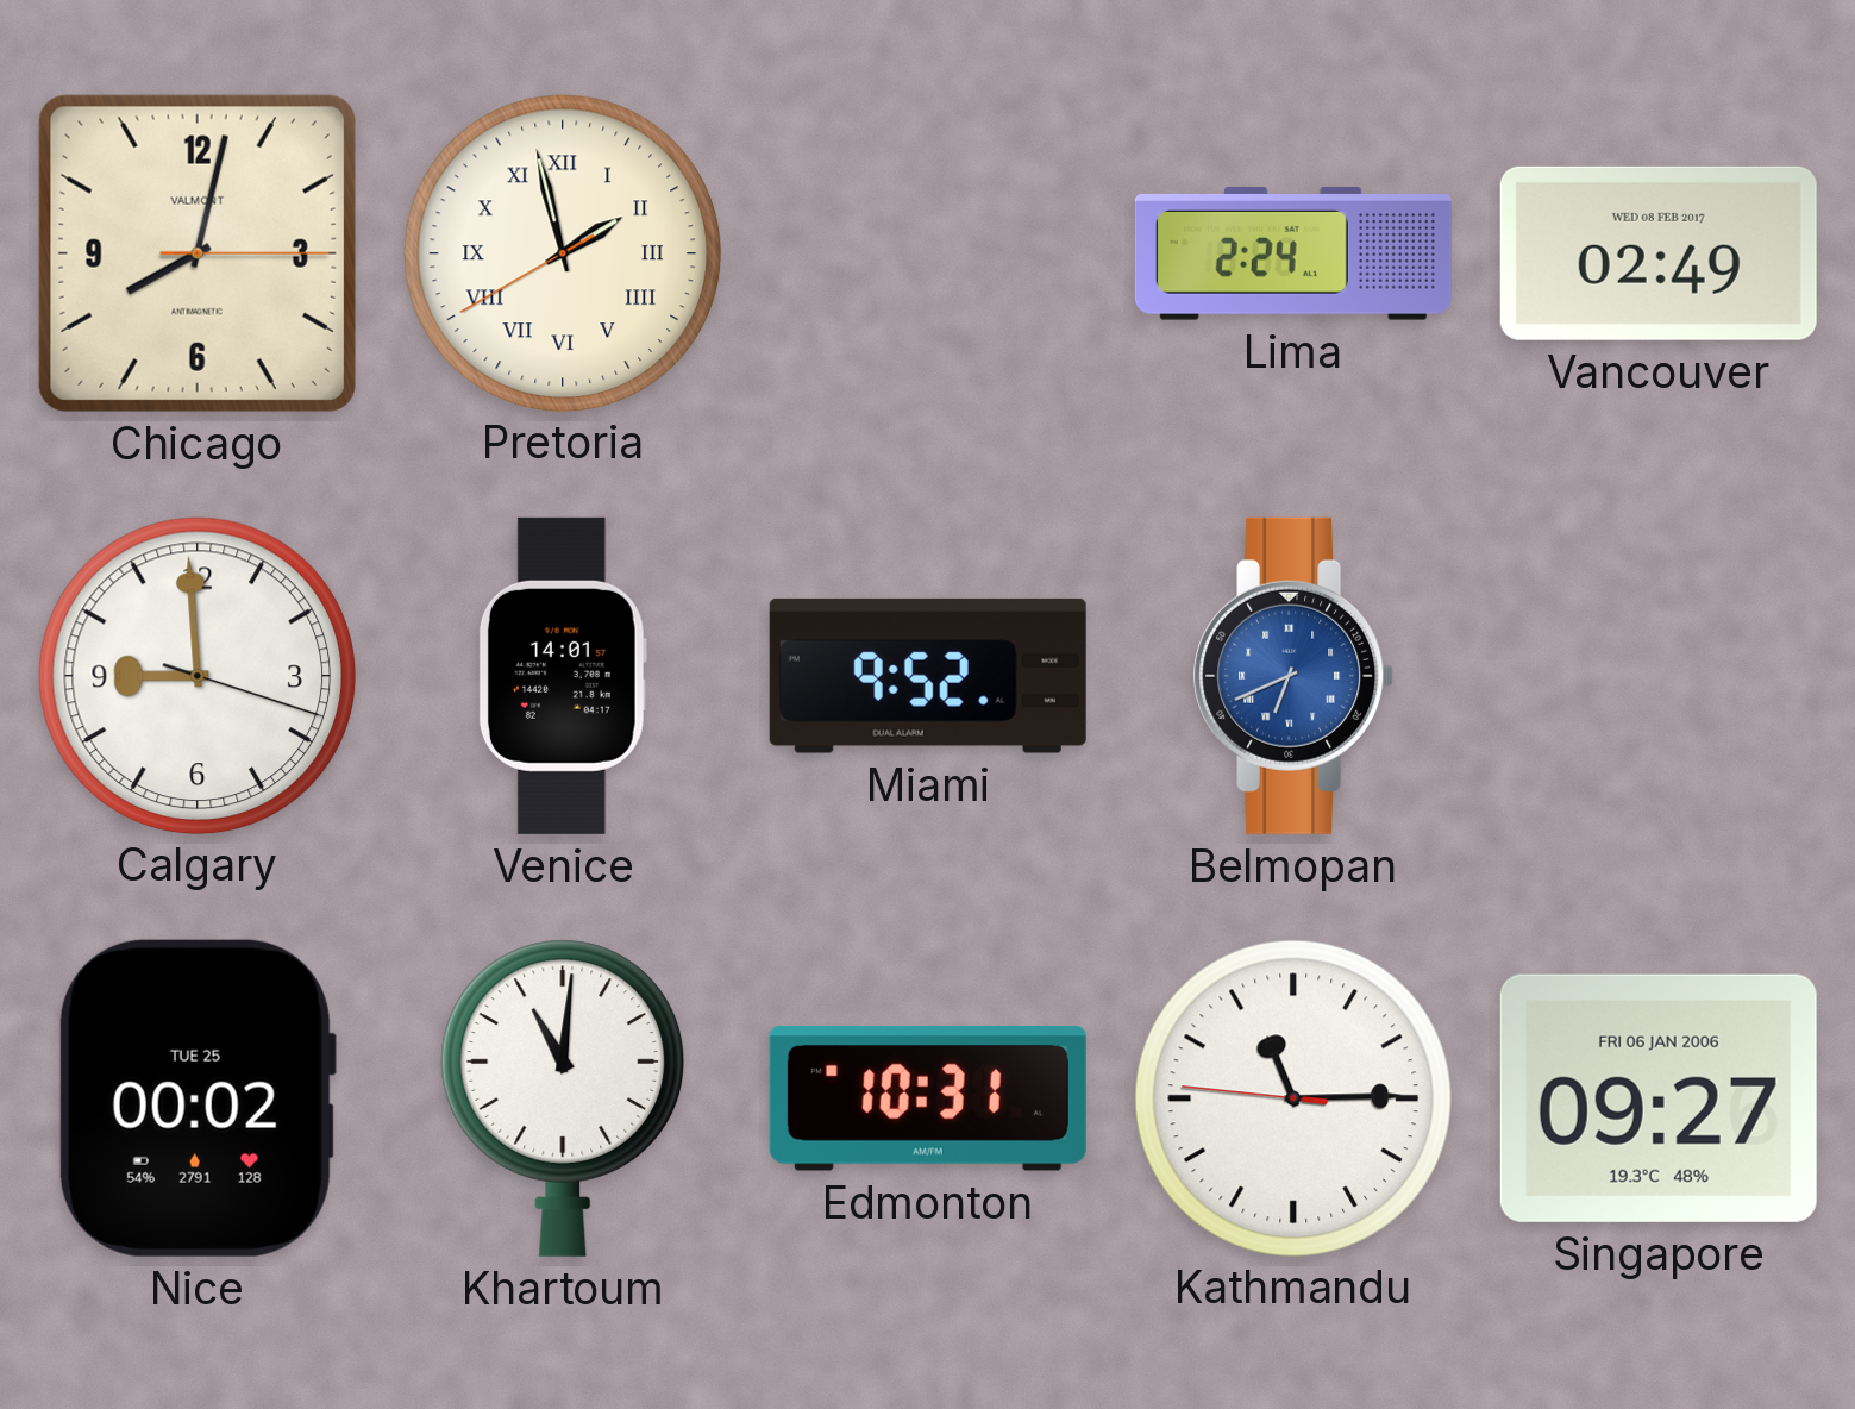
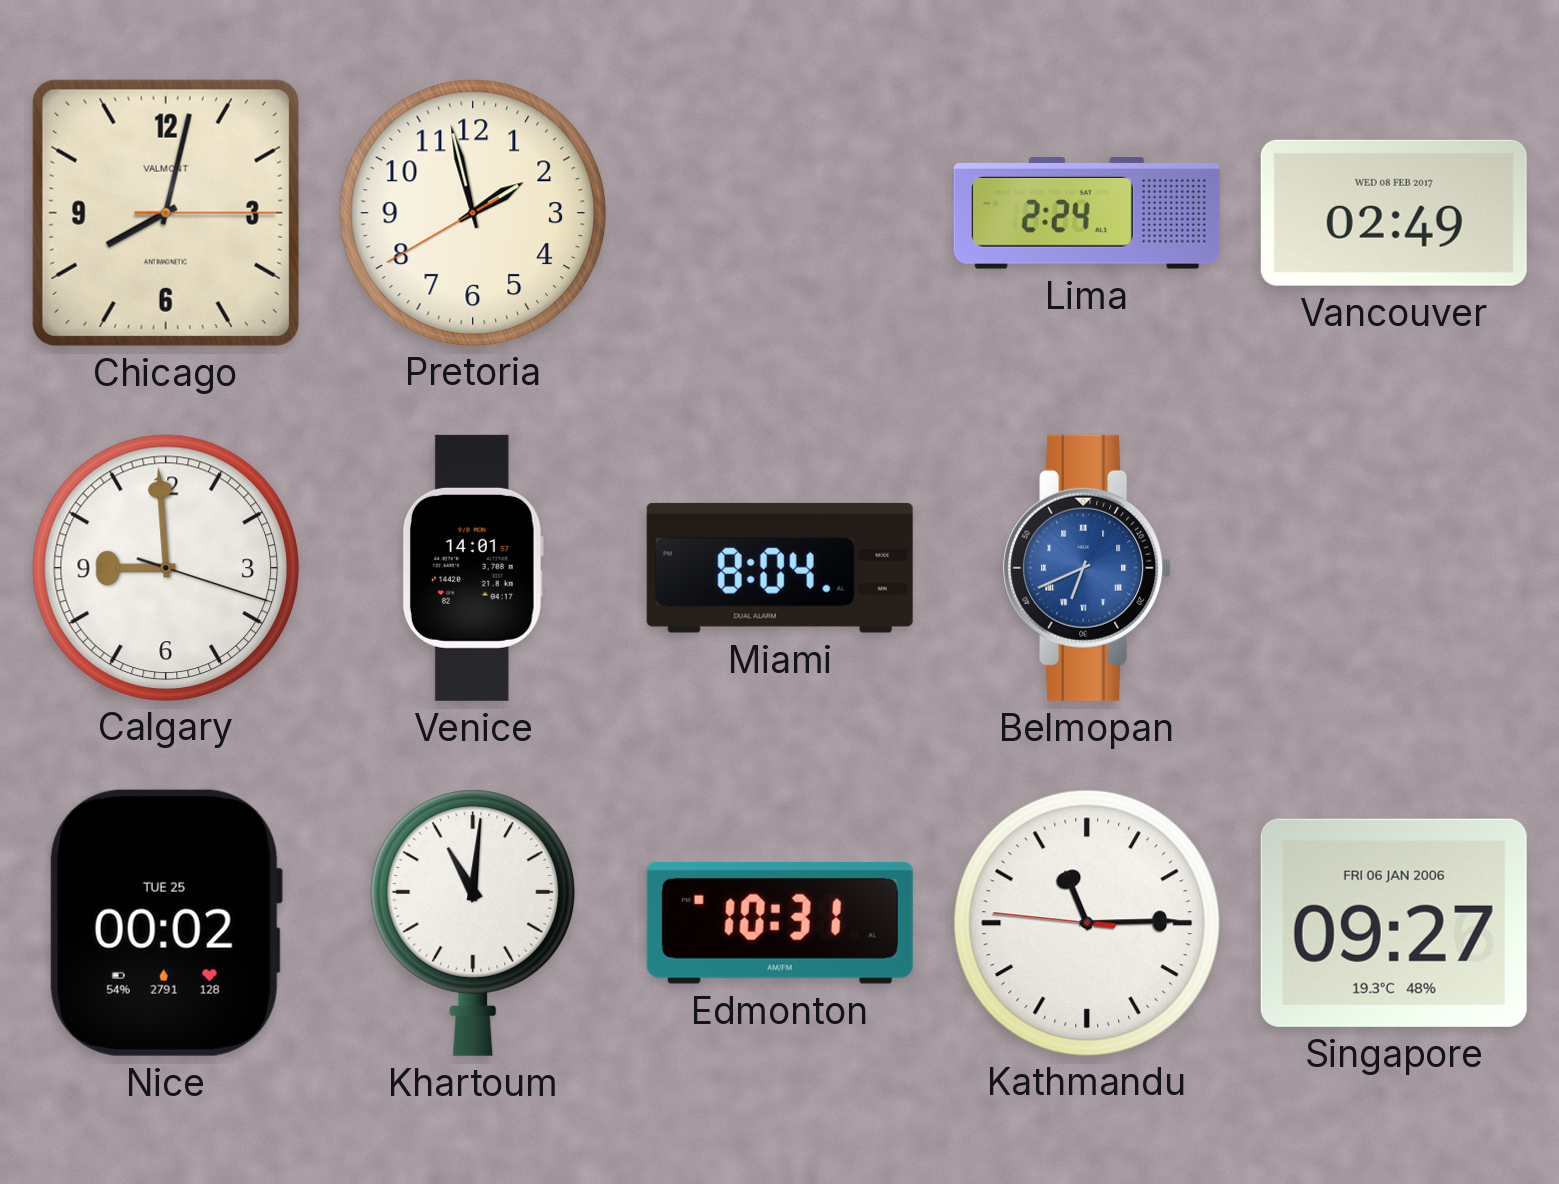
Pretoria numerals: Roman -> Arabic (472, 212)
Miami: 9:52 -> 8:04 (780, 568)
